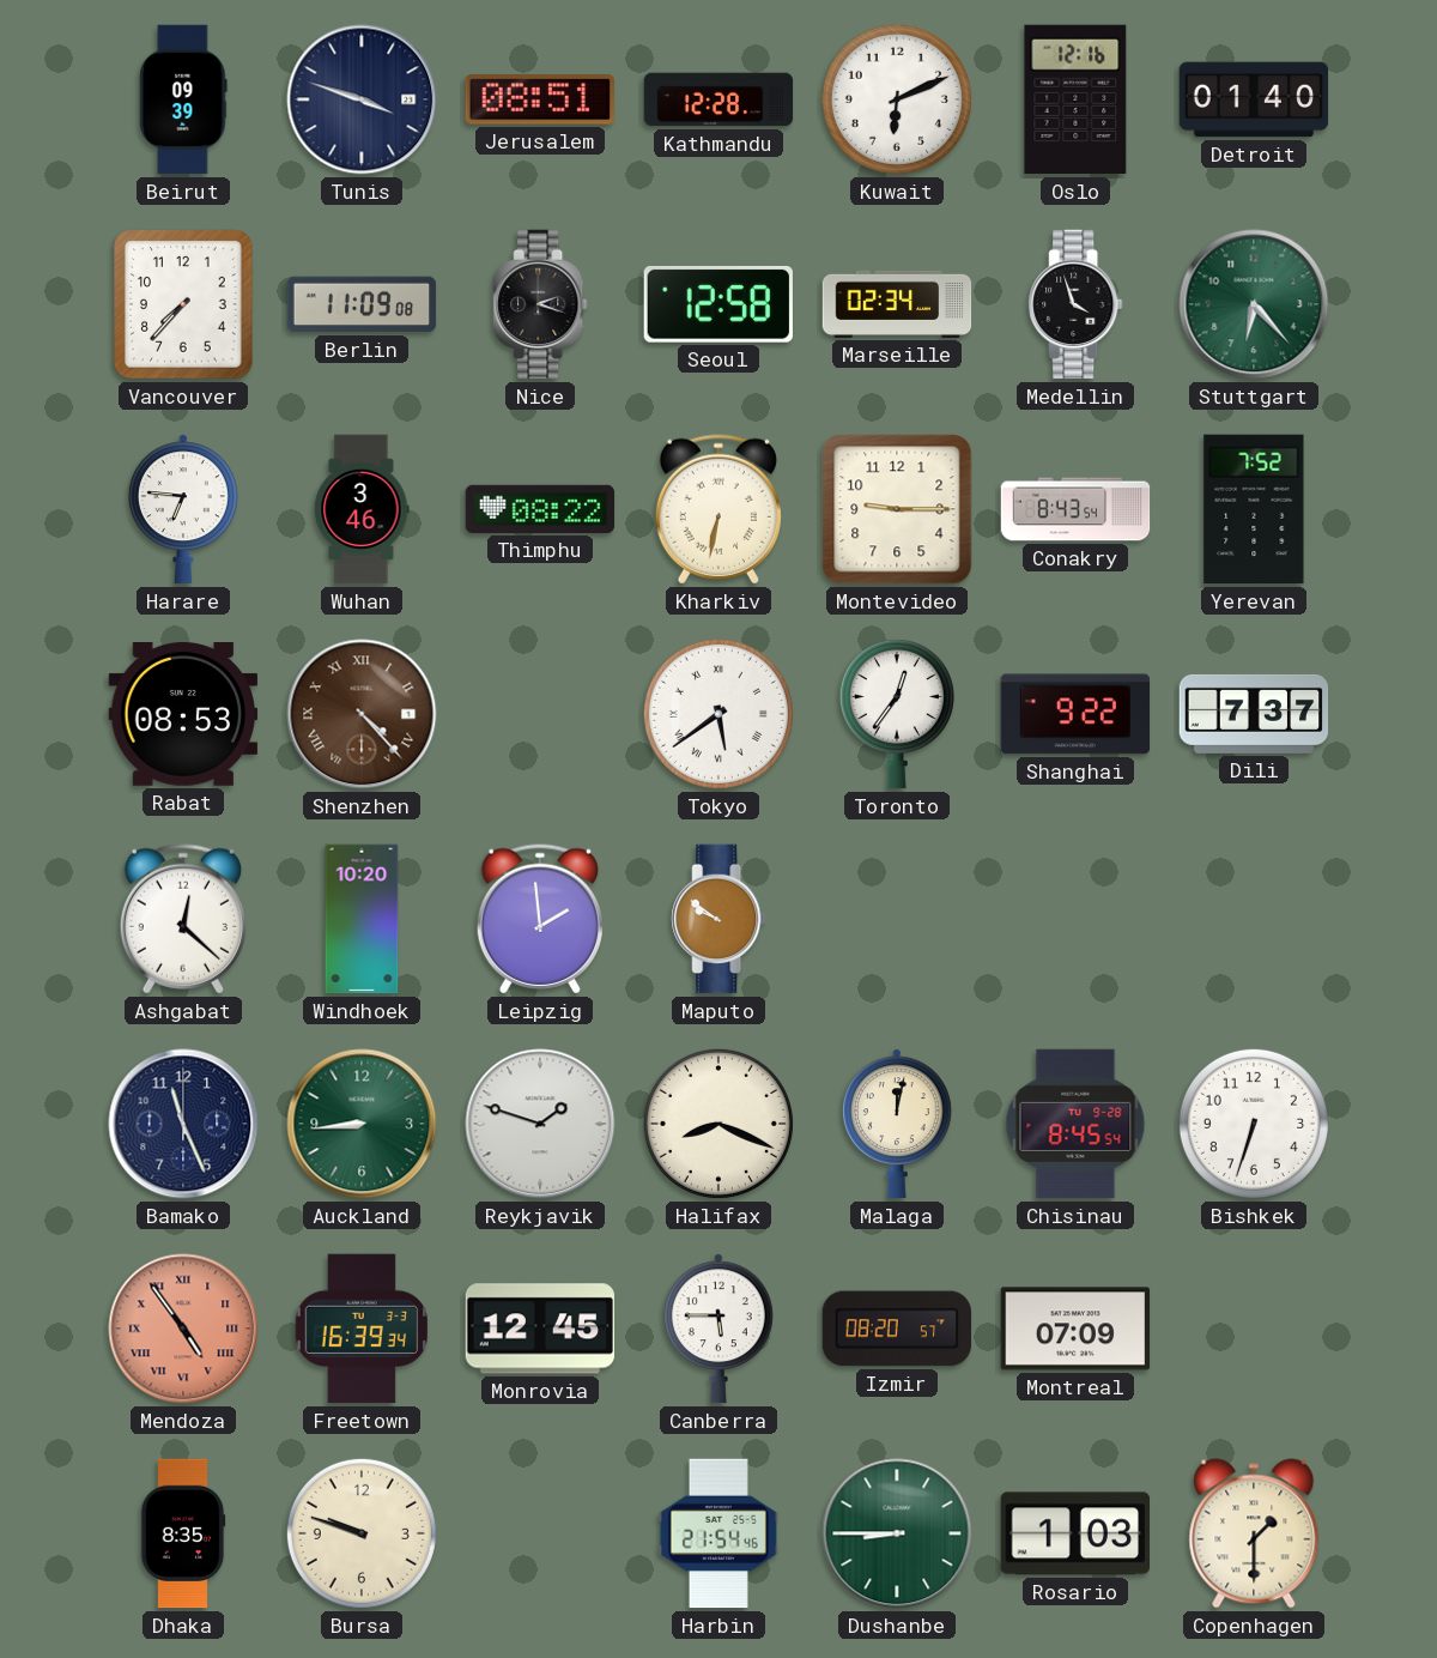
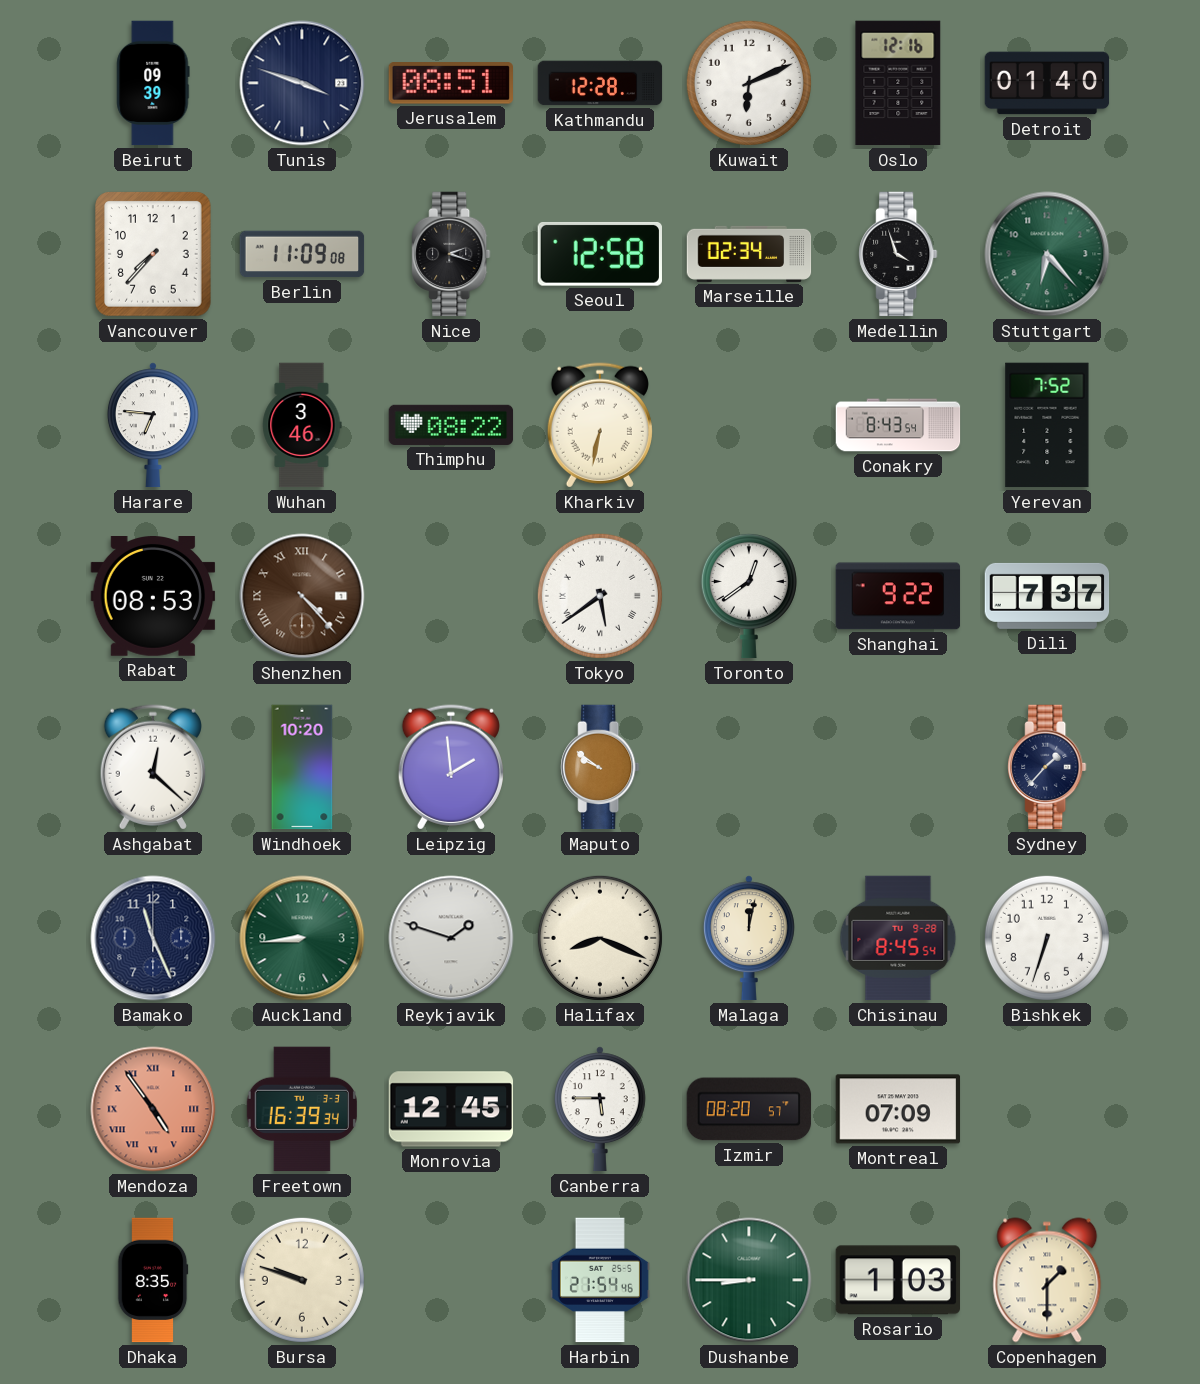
Montevideo: 9:15 -> none (897, 509)
Toronto: 12:36 -> 12:39 (749, 596)
Sydney: none -> 1:37 (1047, 767)
